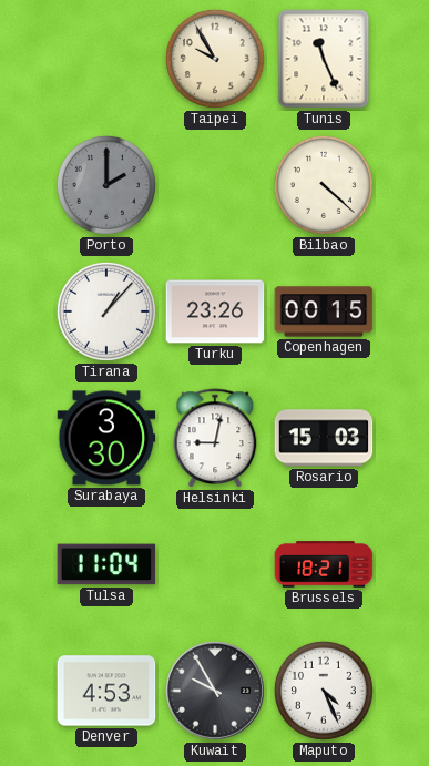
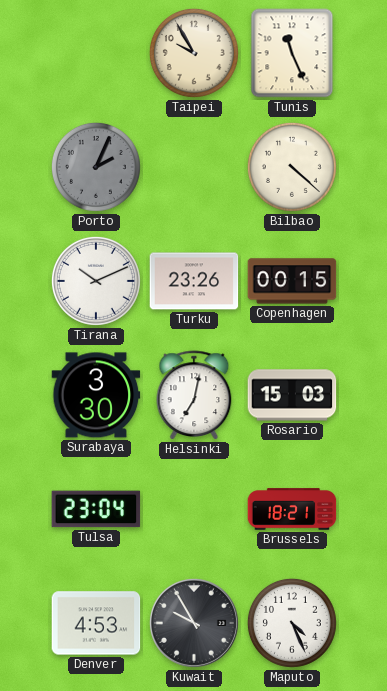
Porto: 2:00 -> 2:04 (96, 167)
Tirana: 1:07 -> 10:11 (96, 281)
Helsinki: 9:02 -> 7:02 (194, 396)
Tulsa: 11:04 -> 23:04 (96, 509)
